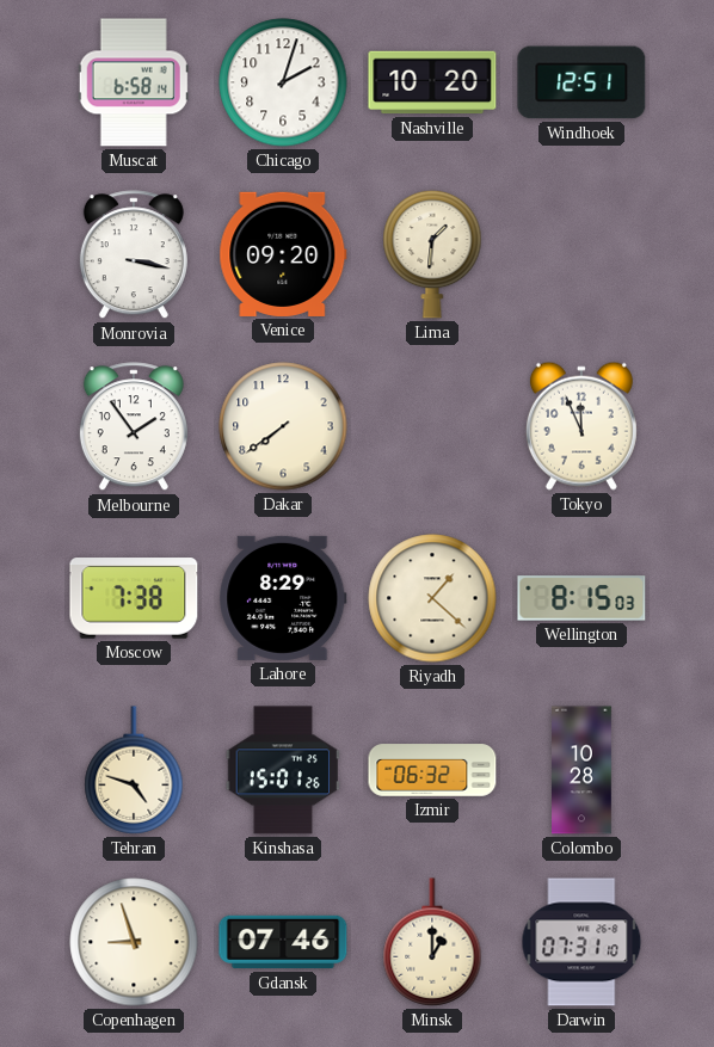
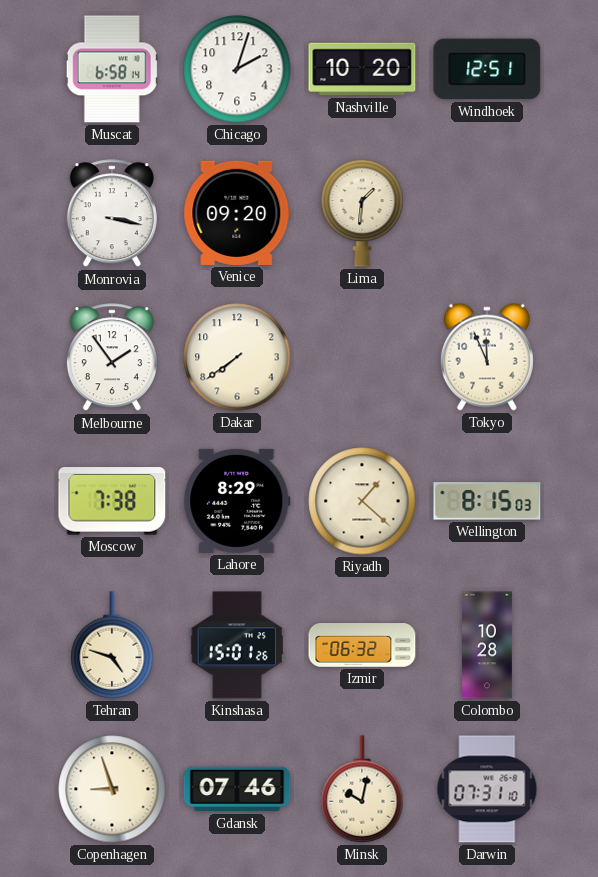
Minsk: 1:00 -> 10:02 (362, 789)
